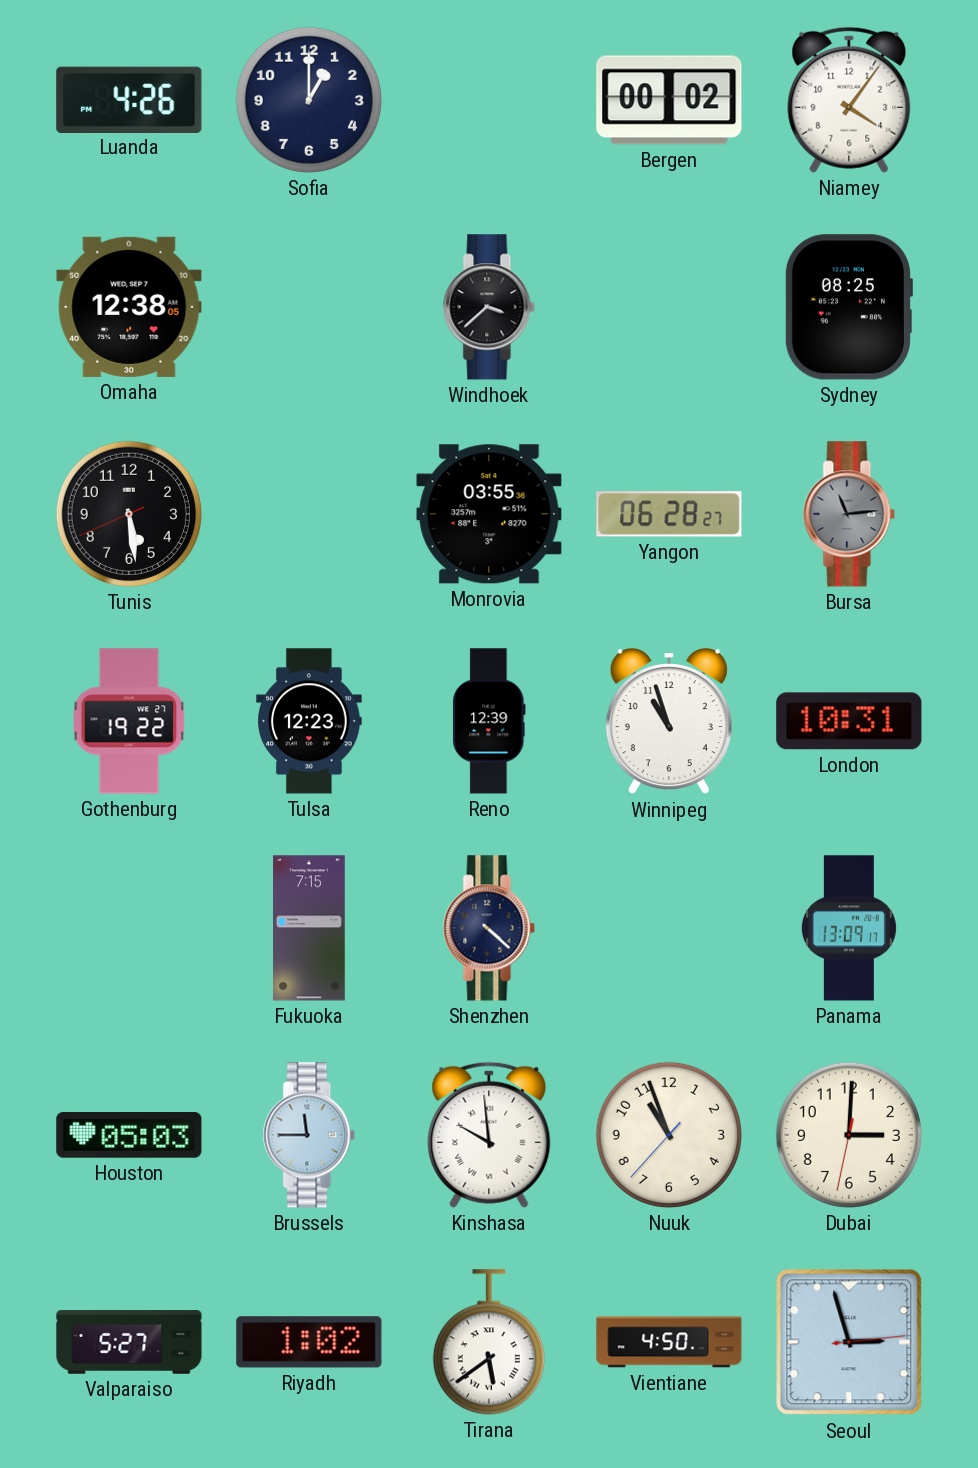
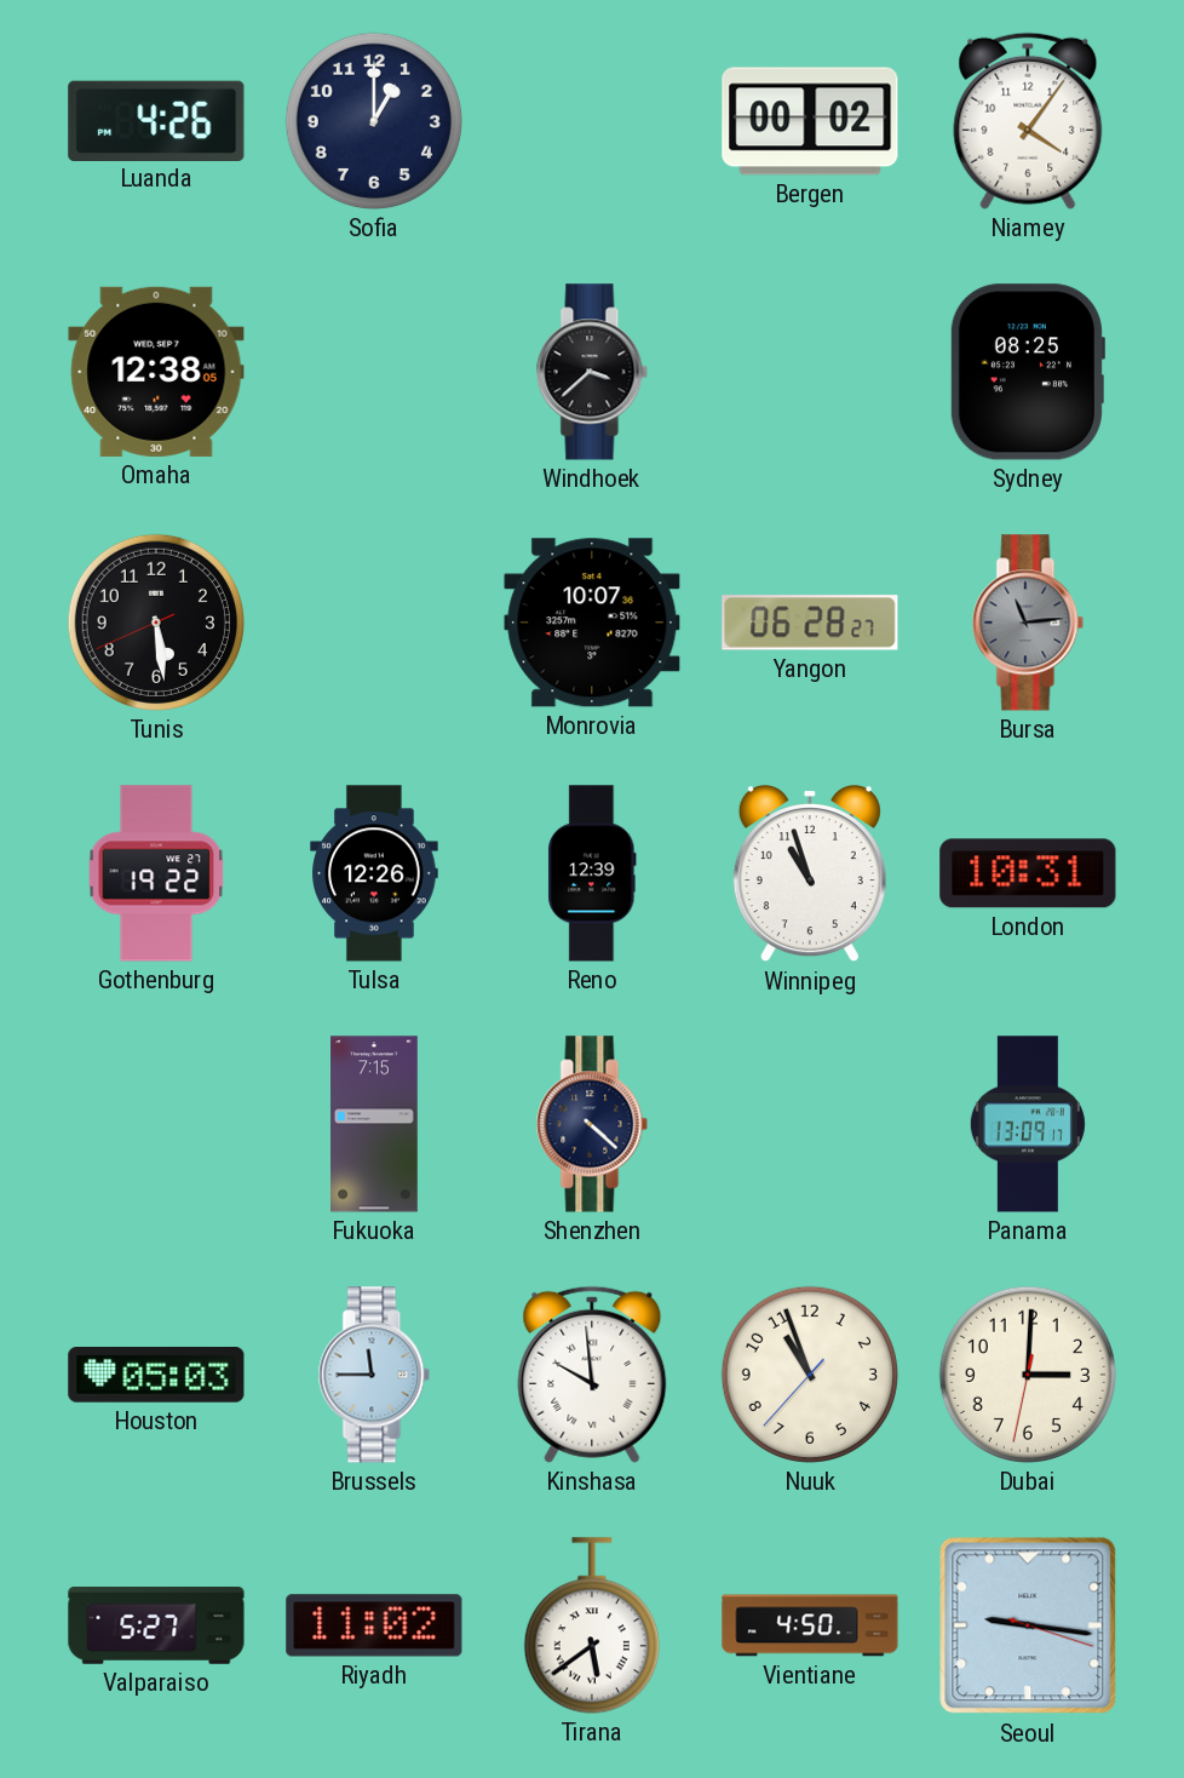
Monrovia: 03:55 -> 10:07 (592, 623)
Tulsa: 12:23 -> 12:26 (374, 873)
Riyadh: 1:02 -> 11:02 (374, 1625)
Seoul: 2:57 -> 9:16 (1028, 1625)
